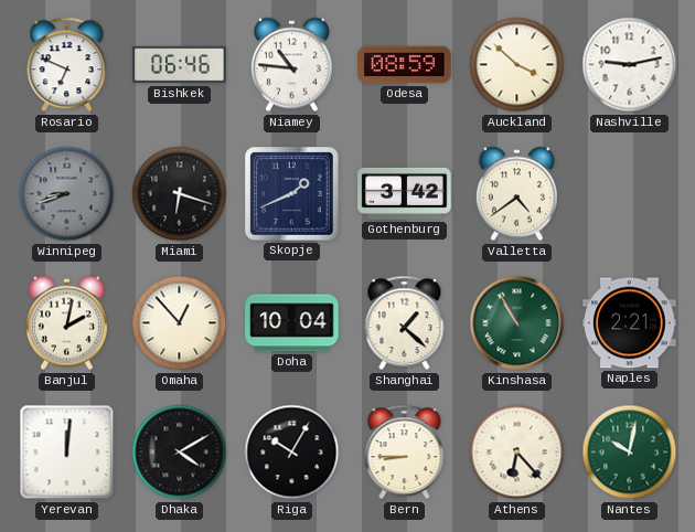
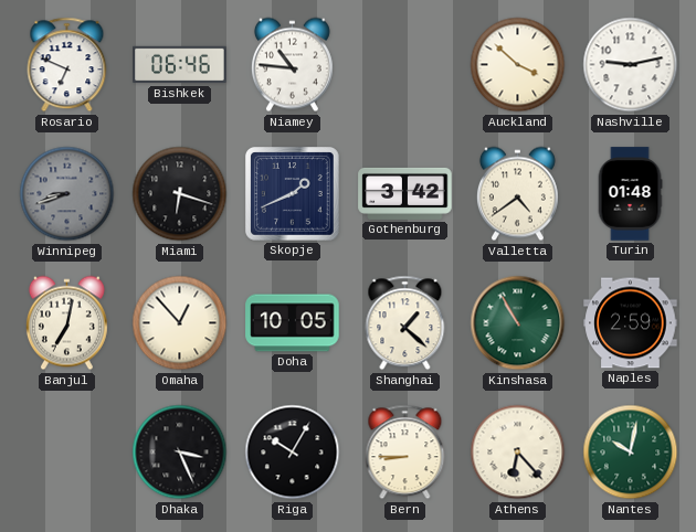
Odesa: 08:59 -> none (405, 65)
Turin: none -> 01:48 (630, 194)
Banjul: 2:02 -> 7:02 (66, 323)
Doha: 10:04 -> 10:05 (293, 323)
Naples: 2:21 -> 2:59 (631, 323)
Yerevan: 12:01 -> none (67, 453)
Dhaka: 4:10 -> 3:26 (180, 453)
